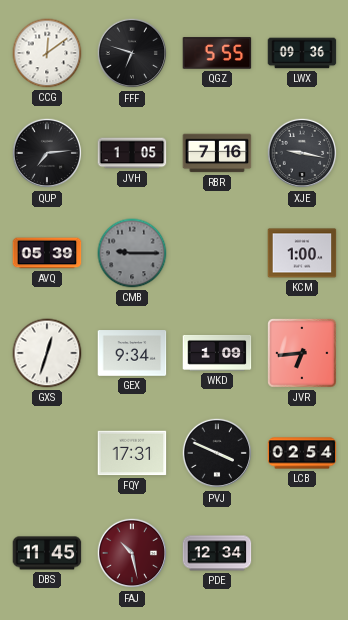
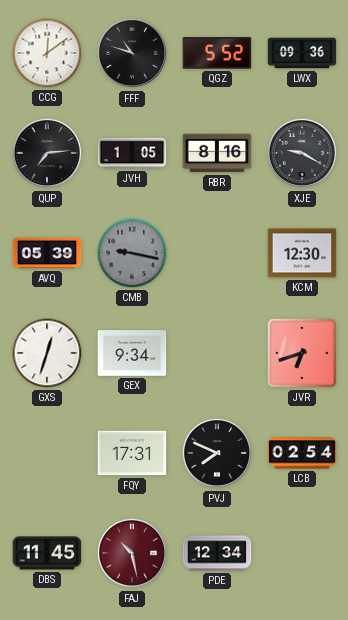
FFF: 6:48 -> 10:48 (132, 53)
QGZ: 5:55 -> 5:52 (217, 53)
RBR: 7:16 -> 8:16 (217, 153)
XJE: 9:17 -> 9:20 (302, 153)
CMB: 9:15 -> 9:17 (132, 253)
KCM: 1:00 -> 12:30 (302, 253)
WKD: 1:09 -> none (217, 353)
JVR: 6:44 -> 6:42 (302, 353)
PVJ: 3:49 -> 7:49 (217, 453)
